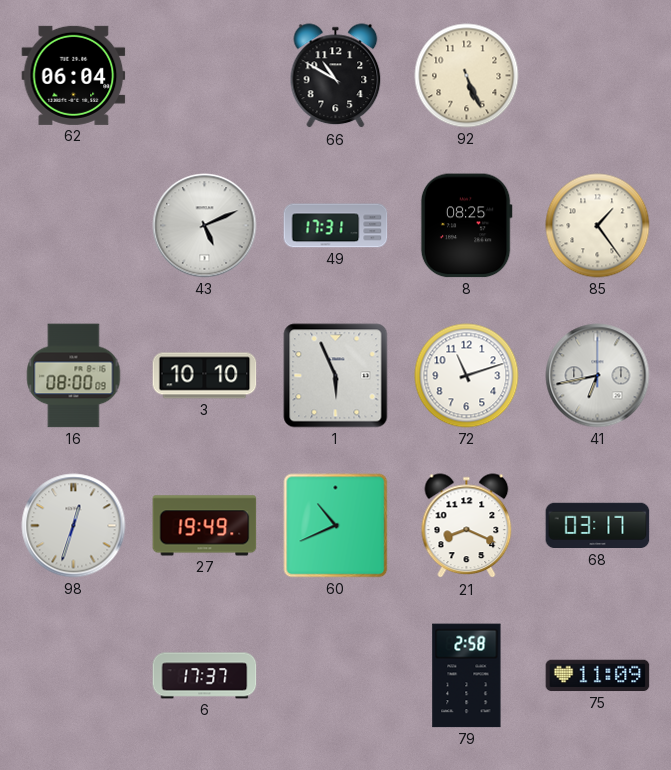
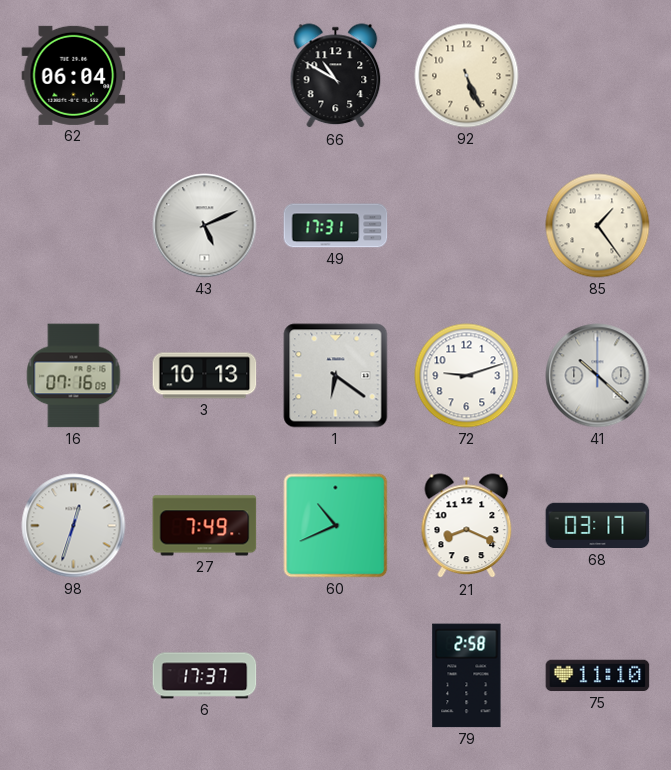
8: 08:25 -> none (466, 226)
16: 08:00 -> 07:16 (74, 376)
3: 10:10 -> 10:13 (205, 376)
1: 5:56 -> 6:21 (336, 376)
72: 11:12 -> 9:12 (467, 376)
41: 6:43 -> 10:22 (598, 376)
27: 19:49 -> 7:49 (205, 526)
75: 11:09 -> 11:10 (598, 676)
